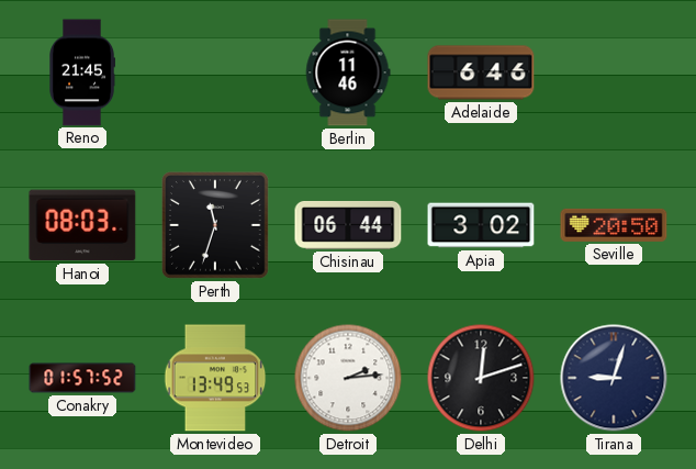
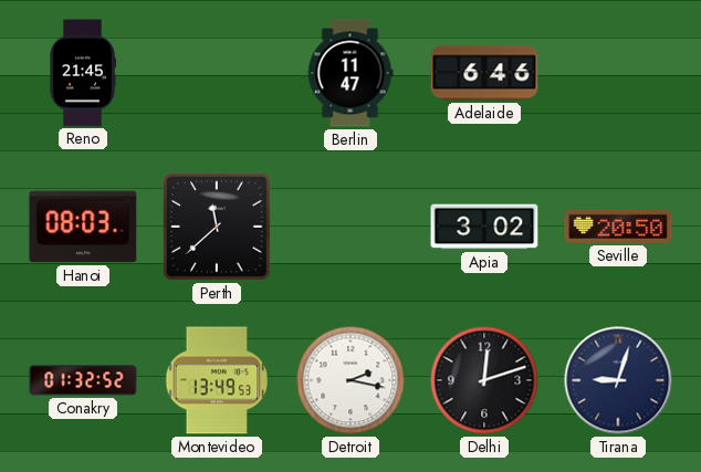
Berlin: 11:46 -> 11:47 (350, 73)
Perth: 11:33 -> 11:38 (217, 227)
Chisinau: 06:44 -> none (348, 225)
Conakry: 01:57 -> 01:32 (83, 380)
Detroit: 2:14 -> 2:17 (350, 380)
